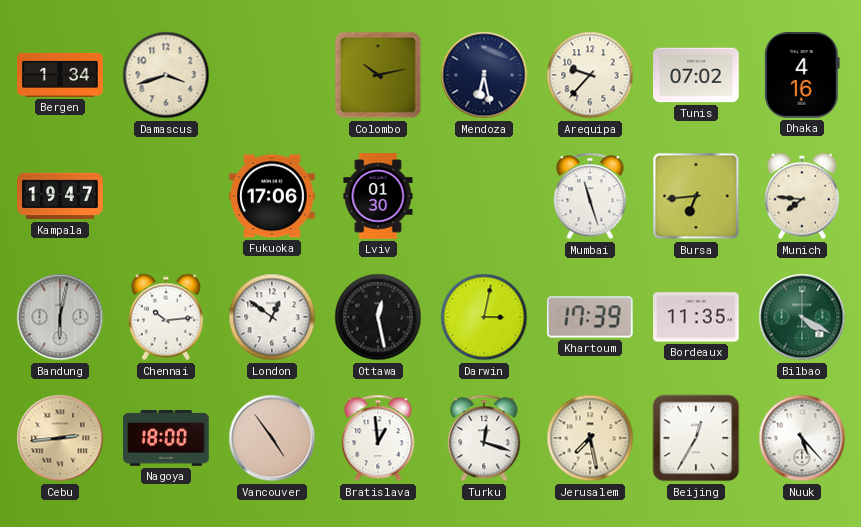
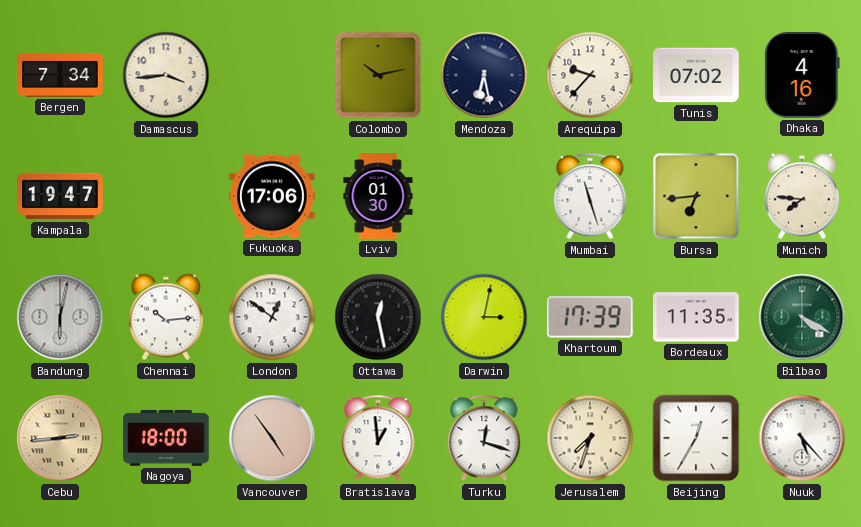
Bergen: 1:34 -> 7:34 (60, 75)
Damascus: 3:42 -> 3:44 (166, 75)
Jerusalem: 7:28 -> 7:33 (590, 438)
